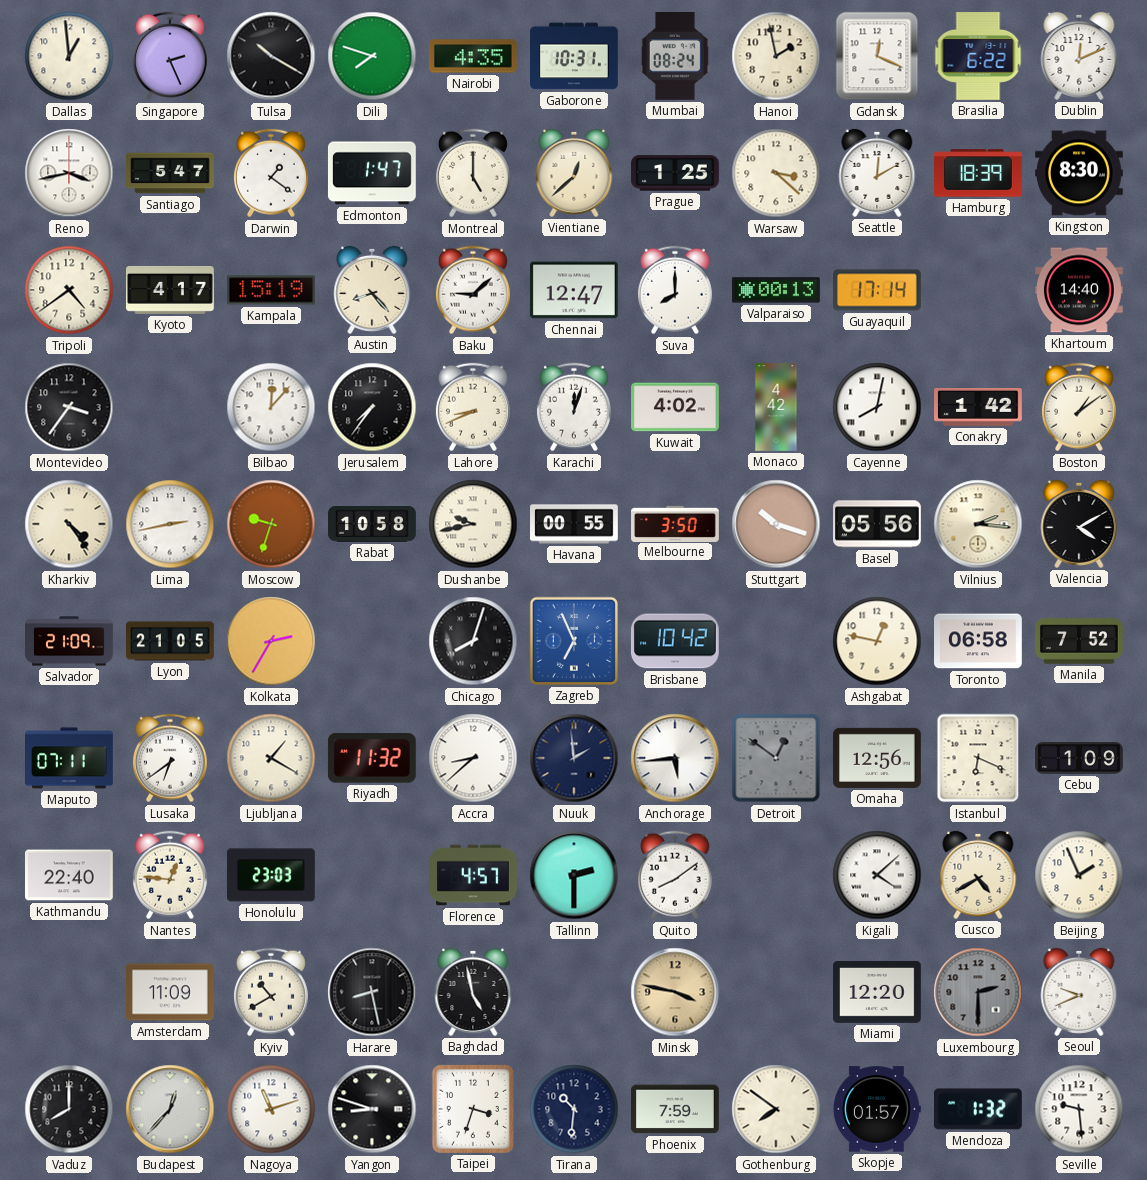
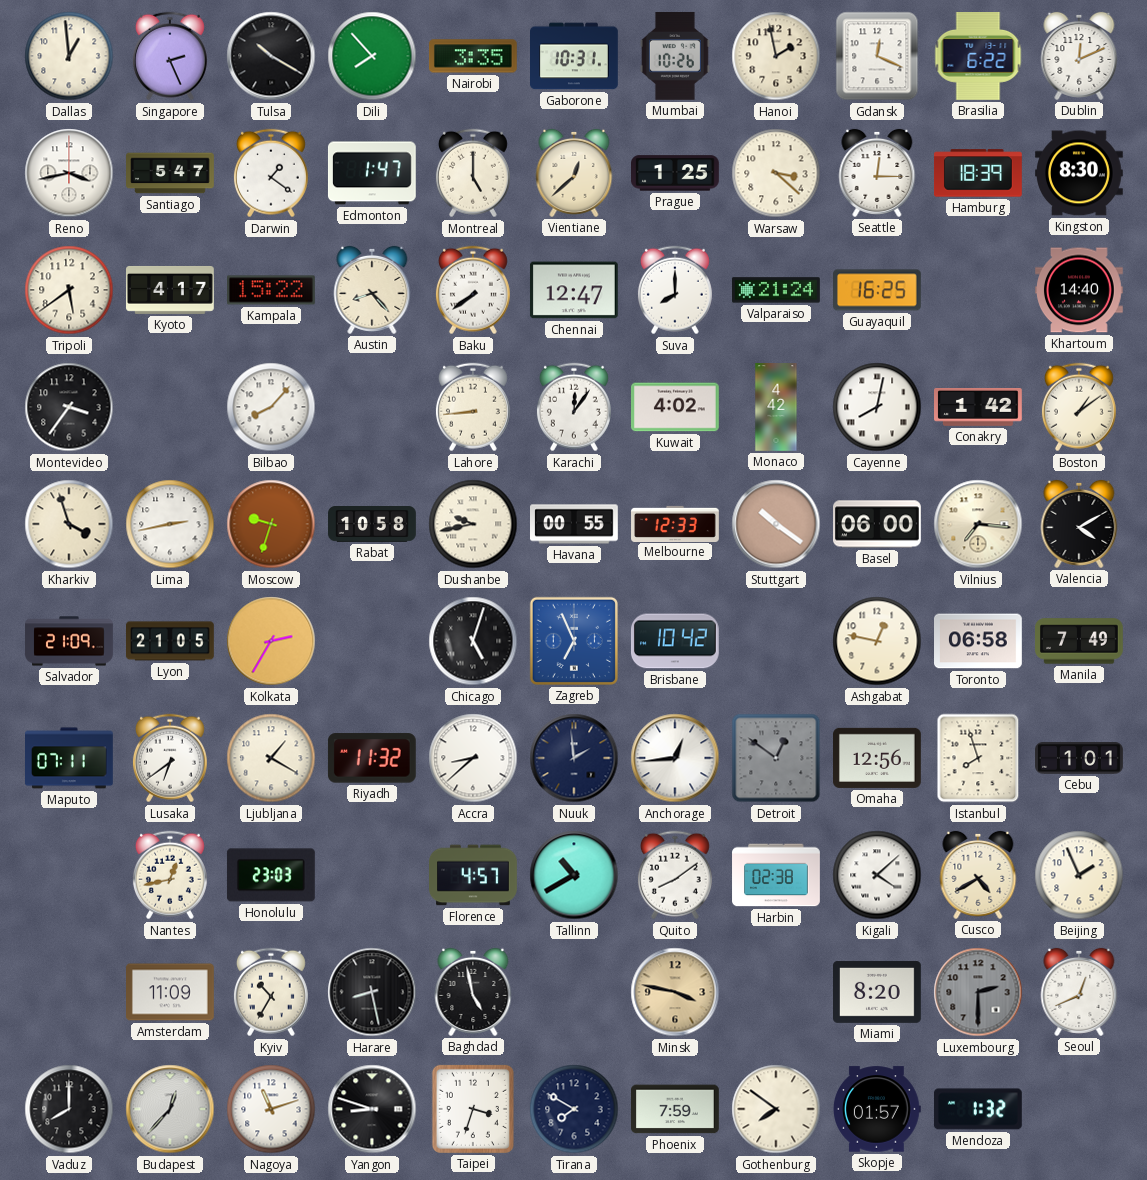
Dili: 7:48 -> 7:53 (372, 56)
Nairobi: 4:35 -> 3:35 (473, 56)
Mumbai: 08:24 -> 10:26 (675, 56)
Seattle: 12:10 -> 12:15 (877, 173)
Tripoli: 4:39 -> 5:39 (69, 290)
Kampala: 15:19 -> 15:22 (272, 290)
Baku: 9:08 -> 7:39 (473, 290)
Valparaiso: 00:13 -> 21:24 (777, 290)
Guayaquil: 17:14 -> 16:25 (878, 290)
Bilbao: 12:07 -> 8:07 (271, 407)
Jerusalem: 7:36 -> none (372, 407)
Lahore: 8:41 -> 8:44 (473, 407)
Karachi: 12:03 -> 12:06 (574, 407)
Kharkiv: 4:24 -> 3:57 (69, 524)
Melbourne: 3:50 -> 12:33 (675, 523)
Stuttgart: 10:18 -> 10:21 (776, 524)
Basel: 05:56 -> 06:00 (878, 524)
Vilnius: 2:16 -> 7:16 (978, 524)
Chicago: 8:03 -> 5:03 (473, 641)
Manila: 7:52 -> 7:49 (1080, 641)
Anchorage: 5:44 -> 12:44 (675, 758)
Istanbul: 6:19 -> 7:57 (978, 758)
Cebu: 1:09 -> 1:01 (1079, 758)
Kathmandu: 22:40 -> none (70, 875)
Nantes: 12:46 -> 12:43 (170, 875)
Tallinn: 2:30 -> 10:40 (574, 875)
Harbin: none -> 02:38 (776, 875)
Kyiv: 10:40 -> 10:35 (271, 992)
Miami: 12:20 -> 8:20 (878, 992)
Seoul: 9:41 -> 12:41 (1079, 992)
Tirana: 10:31 -> 7:50 (574, 1109)
Seville: 9:29 -> none (1079, 1109)
